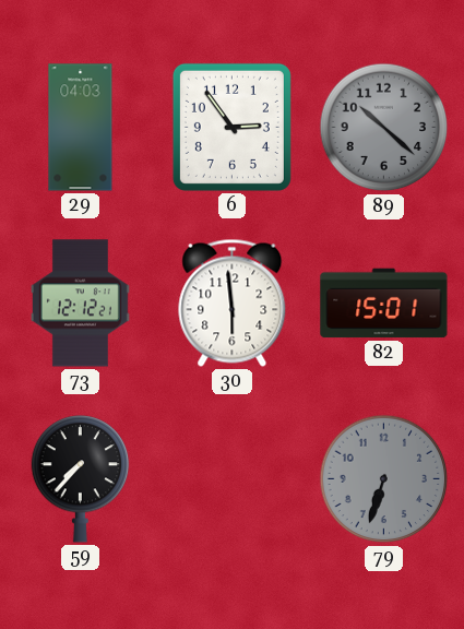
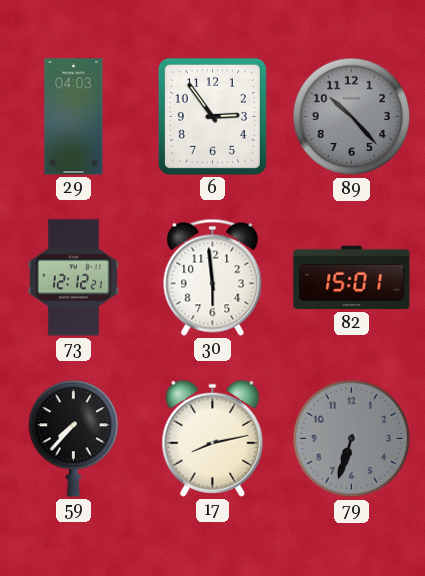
89: 10:22 -> 10:23 (352, 117)
17: none -> 8:13 (213, 438)
